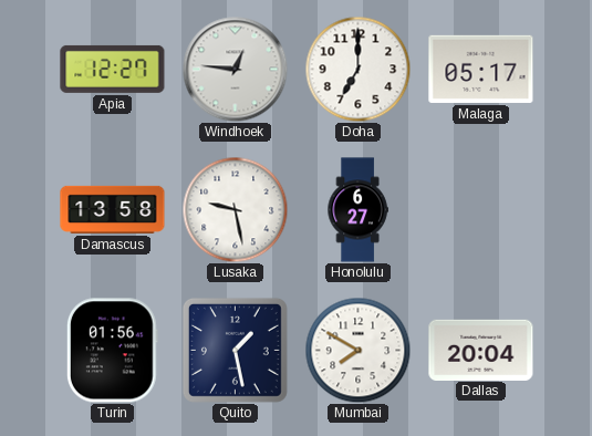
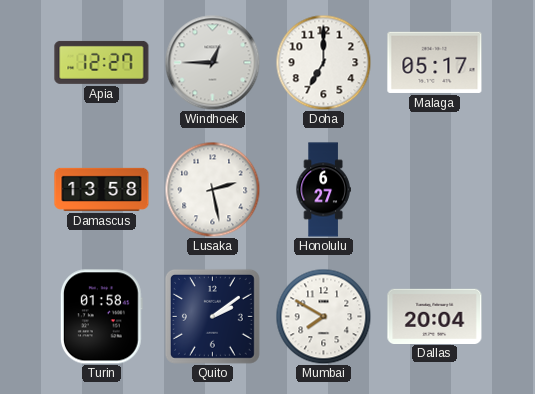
Windhoek: 12:46 -> 12:45 (212, 62)
Lusaka: 9:28 -> 2:28 (212, 189)
Turin: 01:56 -> 01:58 (101, 317)
Quito: 1:28 -> 2:09 (212, 316)
